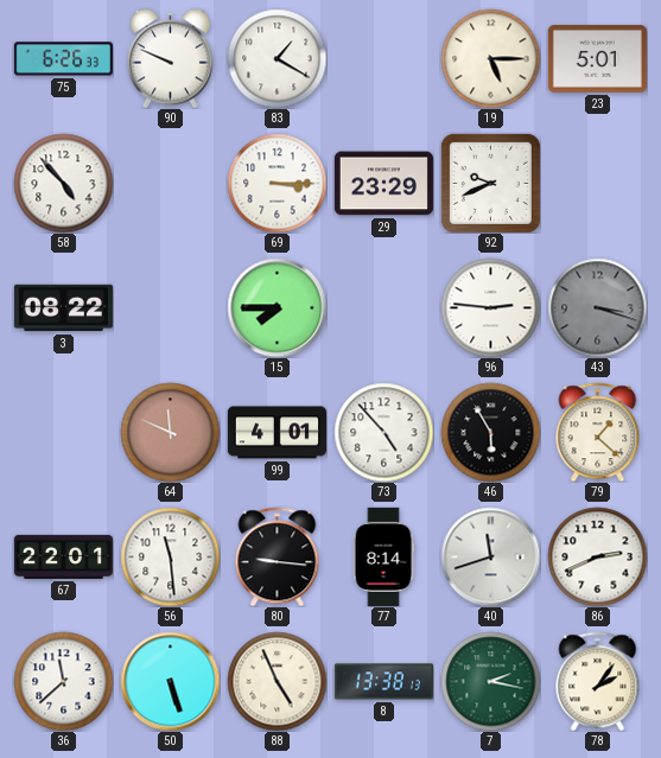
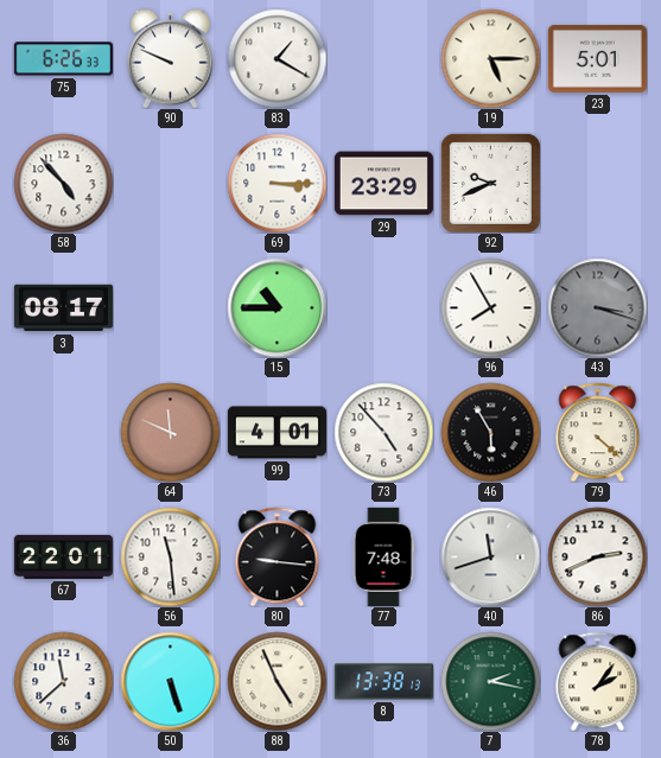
3: 08:22 -> 08:17 (63, 308)
15: 7:45 -> 10:45 (277, 307)
96: 2:46 -> 7:55 (490, 307)
79: 1:22 -> 4:22 (598, 432)
77: 8:14 -> 7:48 (383, 556)
